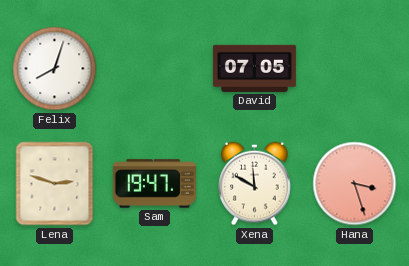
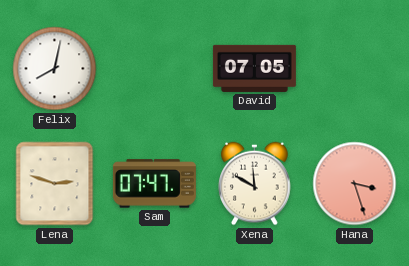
Felix: 8:03 -> 8:02 (55, 69)
Sam: 19:47 -> 07:47 (154, 184)
